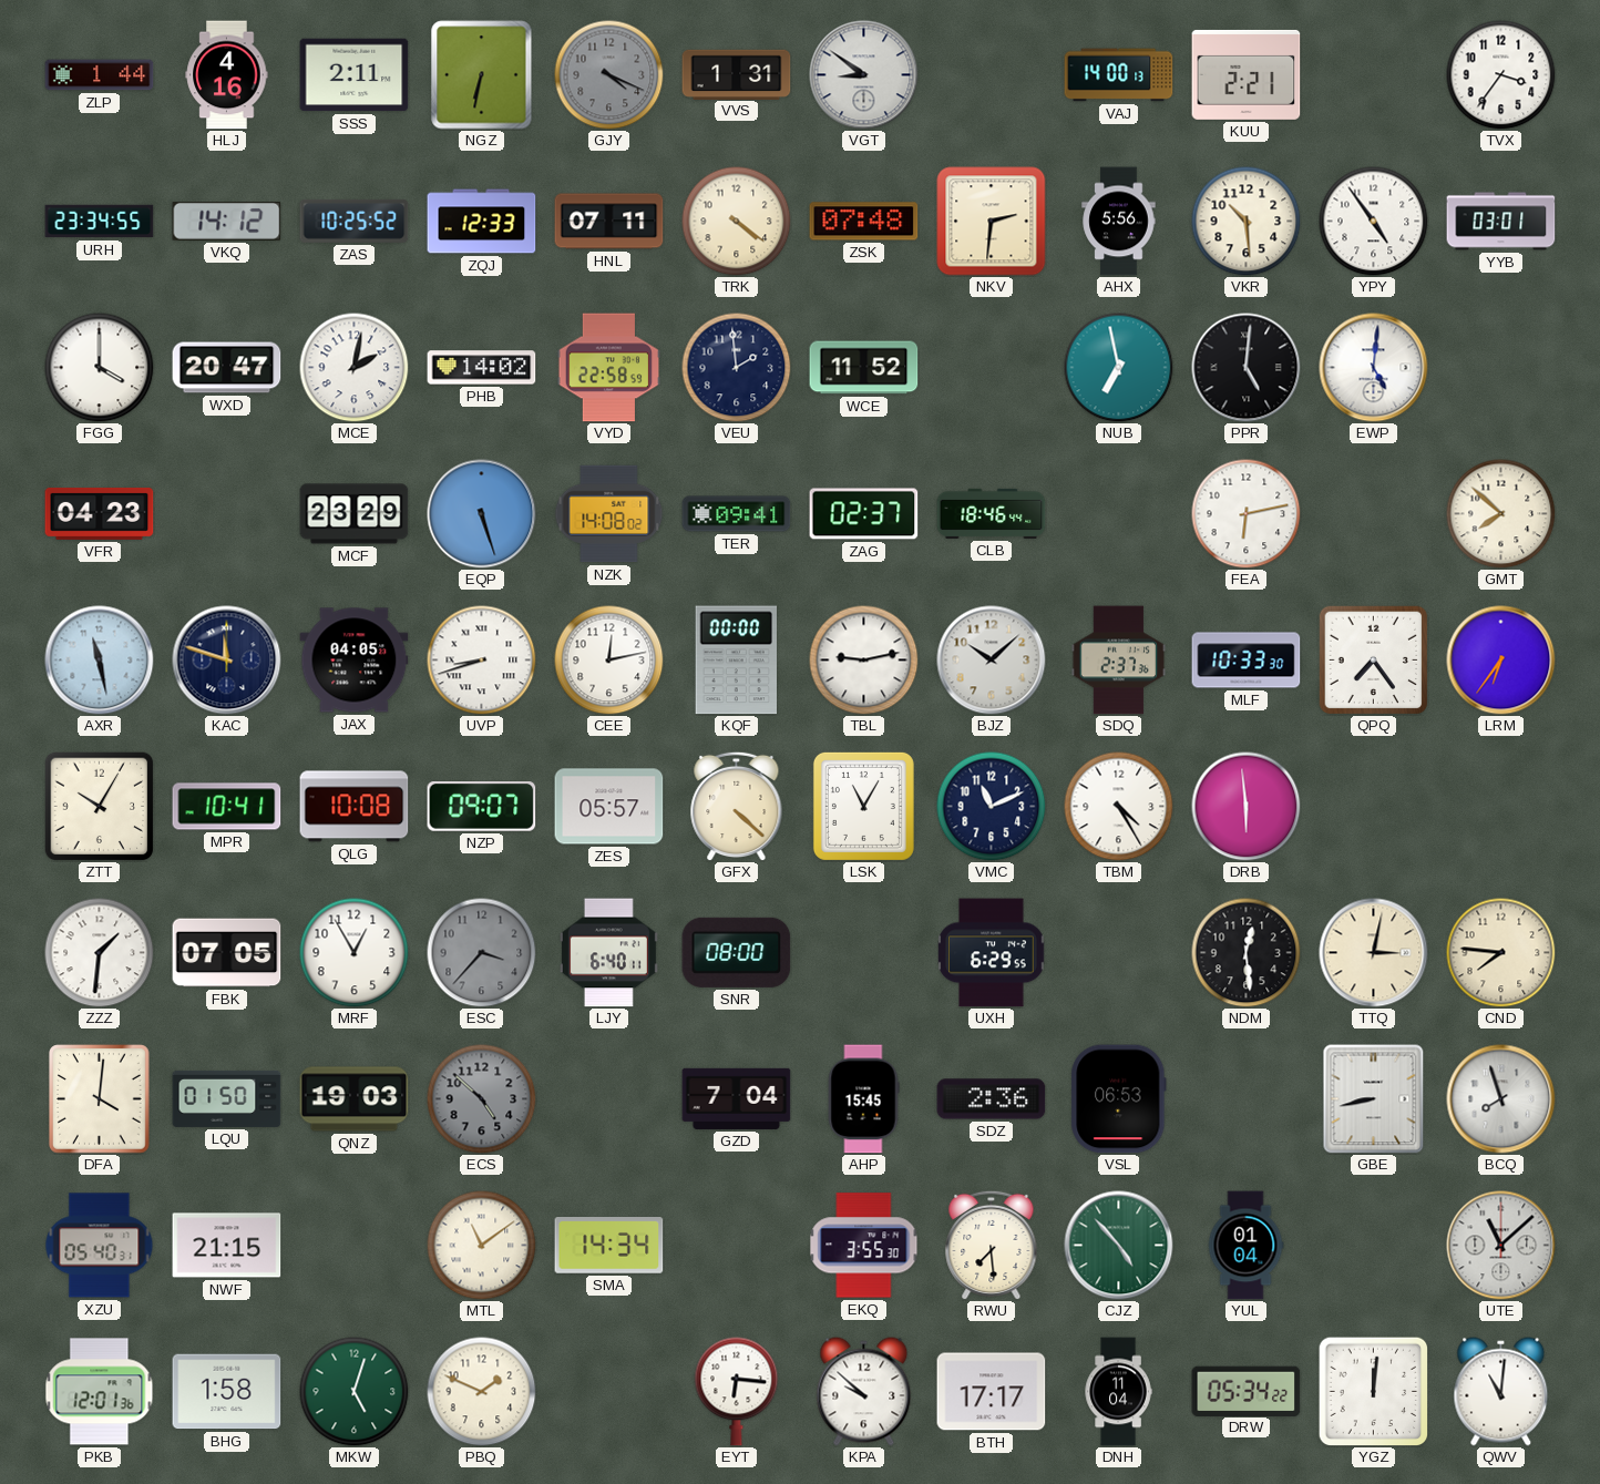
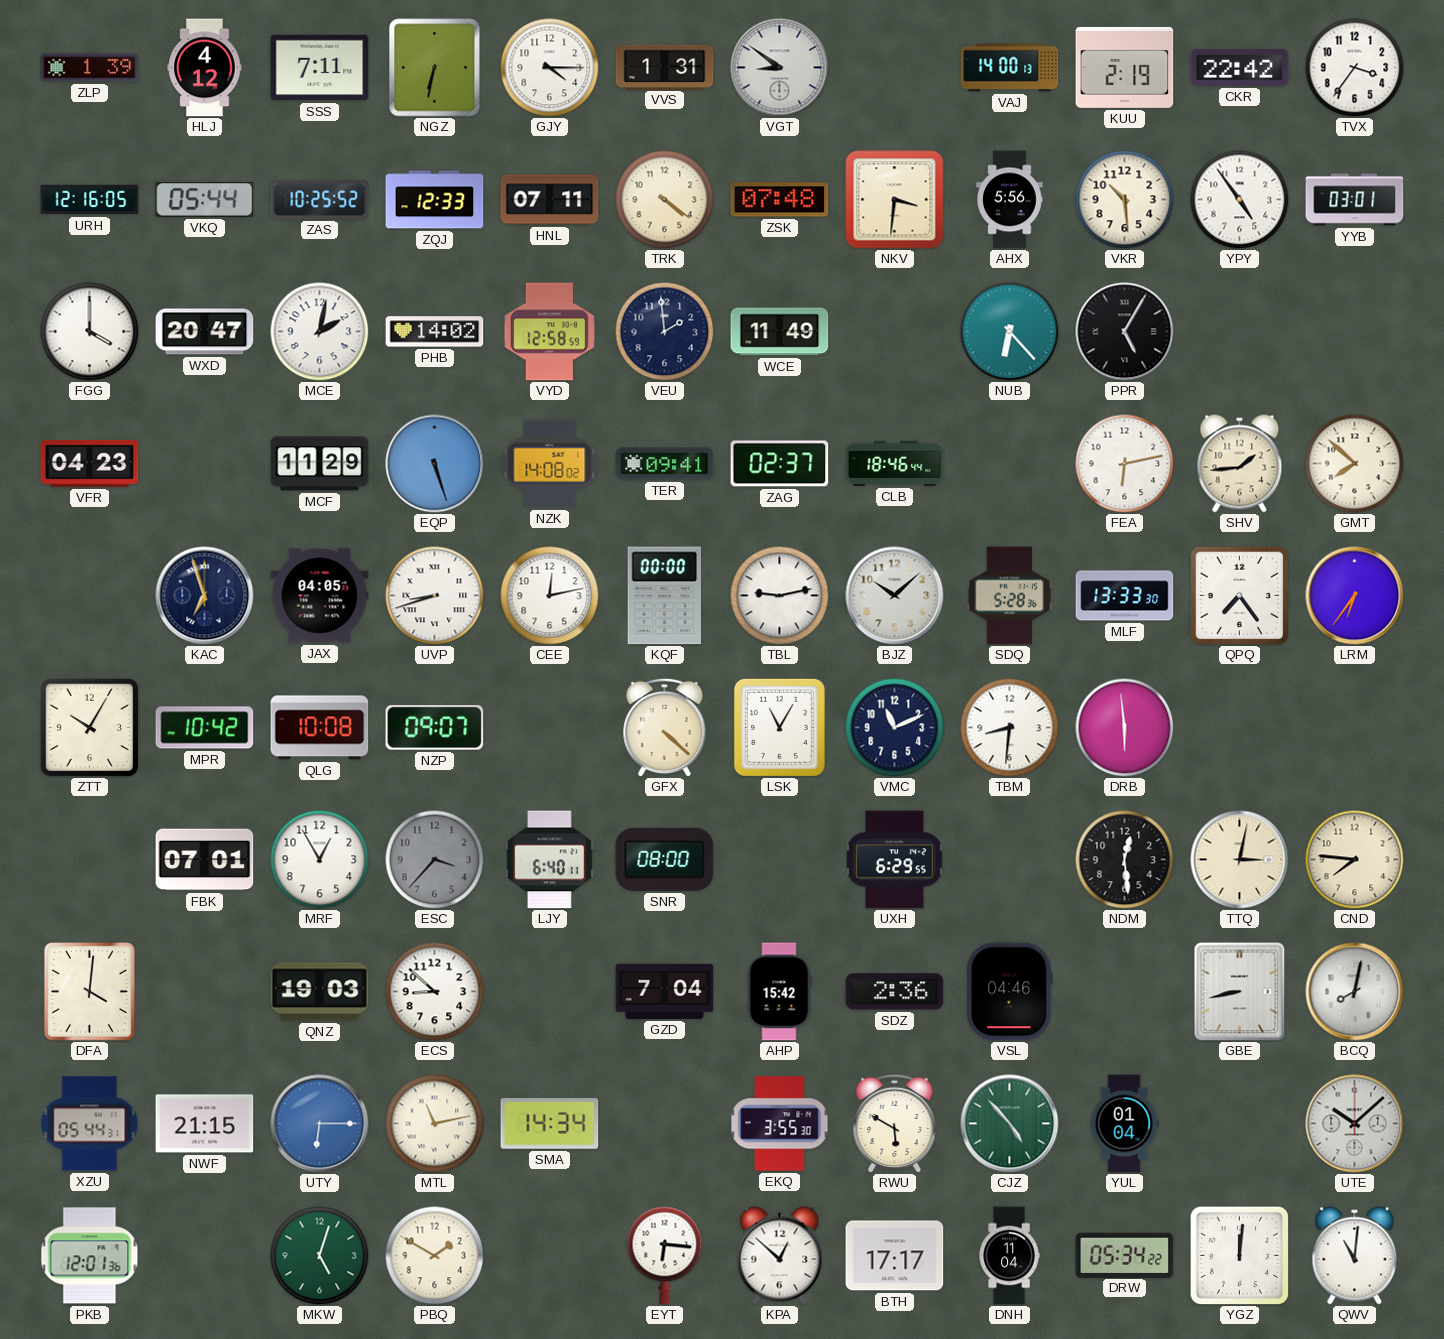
ZLP: 1:44 -> 1:39 (90, 68)
HLJ: 4:16 -> 4:12 (205, 68)
SSS: 2:11 -> 7:11 (320, 68)
GJY: 4:19 -> 4:15 (550, 68)
GJY dial: grey -> white (550, 68)
KUU: 2:21 -> 2:19 (1125, 67)
CKR: none -> 22:42 (1240, 67)
URH: 23:34 -> 12:16 (90, 200)
VKQ: 14:12 -> 05:44 (205, 200)
NKV: 2:31 -> 3:31 (895, 200)
VYD: 22:58 -> 12:58 (550, 332)
WCE: 11:52 -> 11:49 (780, 332)
NUB: 6:58 -> 6:23 (1010, 332)
PPR: 5:01 -> 5:05 (1125, 332)
EWP: 5:01 -> none (1374, 368)
MCF: 23:29 -> 11:29 (320, 464)
SHV: none -> 1:44 (1240, 464)
AXR: 11:28 -> none (100, 661)
KAC: 11:48 -> 6:57 (205, 596)
SDQ: 2:37 -> 5:28 (1010, 596)
MLF: 10:33 -> 13:33 (1125, 596)
MPR: 10:41 -> 10:42 (205, 728)
ZES: 05:57 -> none (609, 807)
TBM: 4:25 -> 8:31 (1010, 728)
ZZZ: 1:31 -> none (100, 953)
FBK: 07:05 -> 07:01 (205, 860)
LQU: 01:50 -> none (227, 1098)
ECS: 4:52 -> 8:52 (435, 992)
ECS dial: grey -> white (435, 992)
AHP: 15:45 -> 15:42 (779, 992)
VSL: 06:53 -> 04:46 (1010, 992)
BCQ: 7:57 -> 8:02 (1355, 992)
XZU: 05:40 -> 05:44 (90, 1124)
UTY: none -> 6:15 (320, 1124)
MTL: 11:09 -> 11:13 (435, 1124)
RWU: 7:29 -> 5:50 (895, 1123)
UTE: 11:08 -> 10:08 (1355, 1124)
BHG: 1:58 -> none (227, 1392)
PBQ: 1:49 -> 1:50 (435, 1256)
KPA: 9:52 -> 12:52 (780, 1256)
